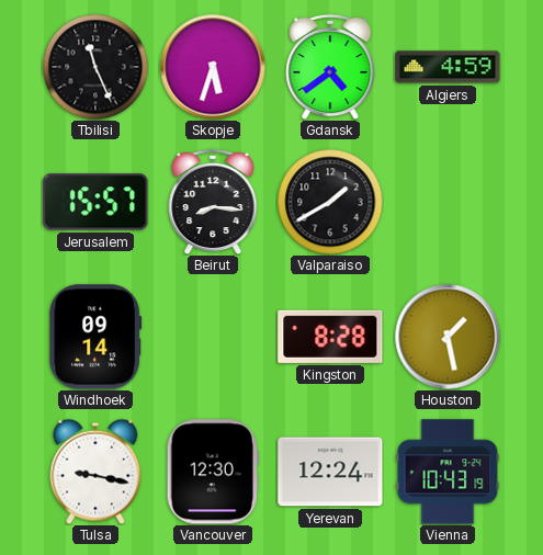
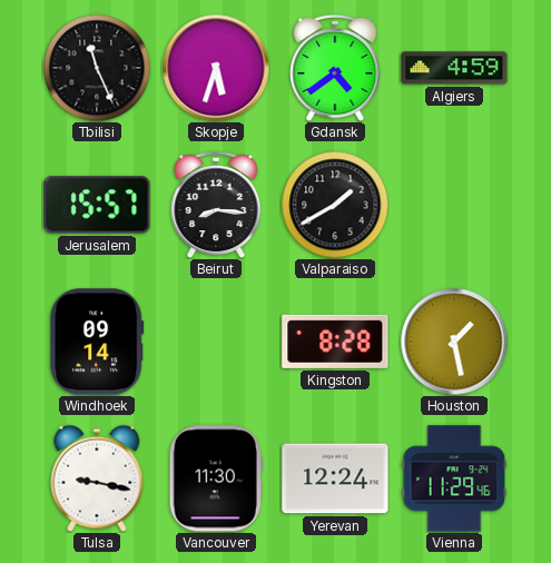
Vancouver: 12:30 -> 11:30 (216, 478)
Vienna: 10:43 -> 11:29 (454, 478)
